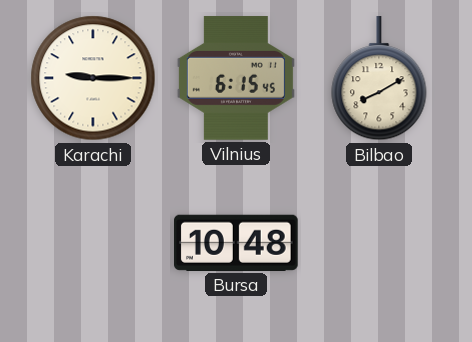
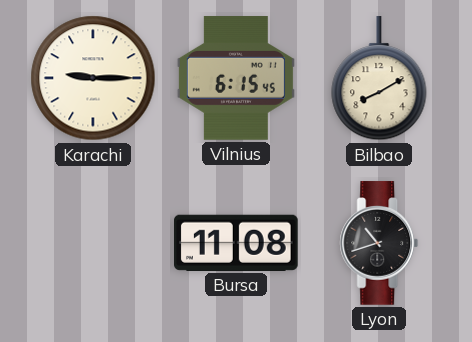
Bursa: 10:48 -> 11:08 (237, 243)
Lyon: none -> 10:42 (379, 243)
